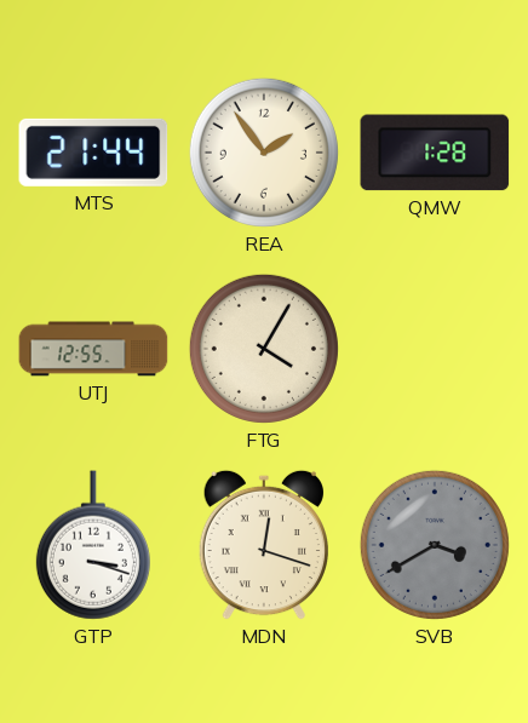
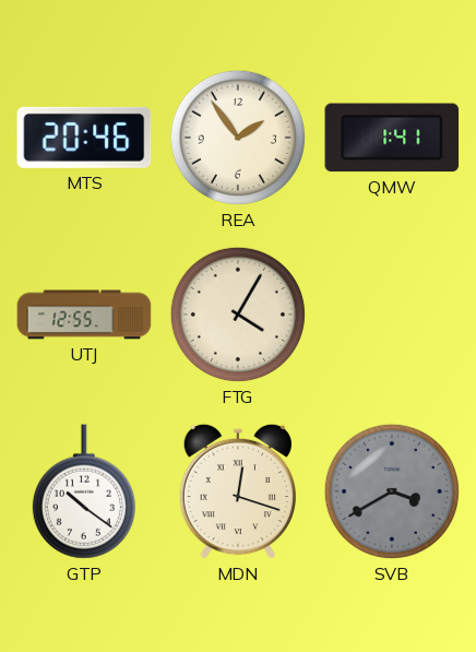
MTS: 21:44 -> 20:46 (84, 138)
QMW: 1:28 -> 1:41 (392, 138)
GTP: 3:18 -> 10:21 (84, 491)
